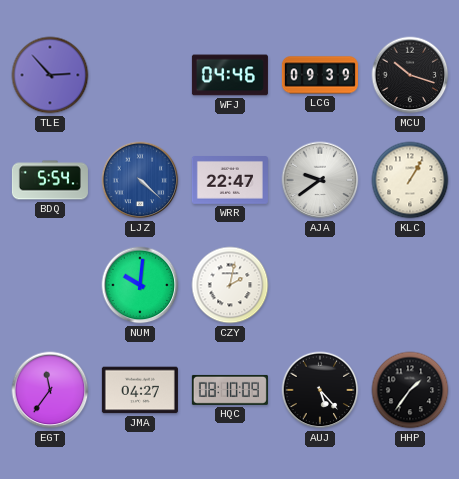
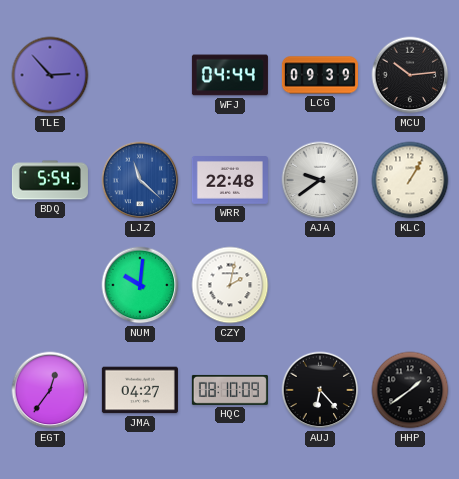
WFJ: 04:46 -> 04:44 (230, 75)
MCU: 10:18 -> 10:14 (410, 75)
LJZ: 4:22 -> 11:22 (140, 180)
WRR: 22:47 -> 22:48 (230, 181)
EGT: 11:36 -> 12:36 (50, 390)
AUJ: 5:23 -> 6:23 (320, 390)
HHP: 1:36 -> 1:39 (410, 390)
